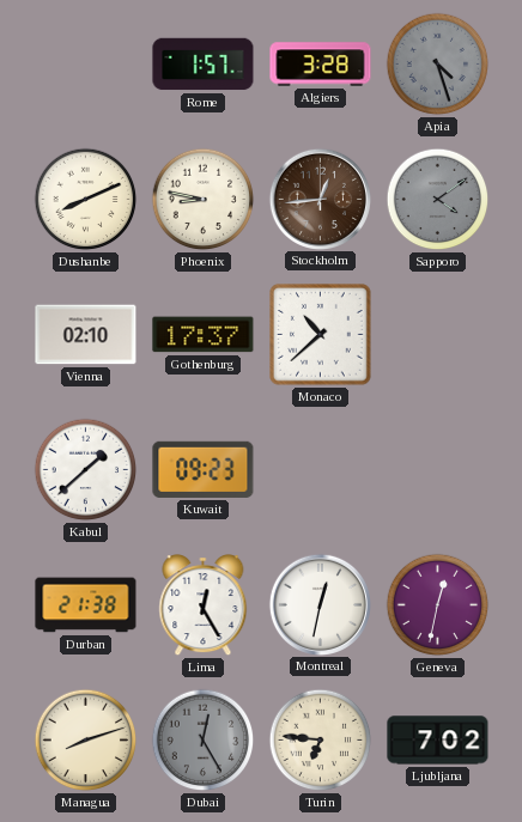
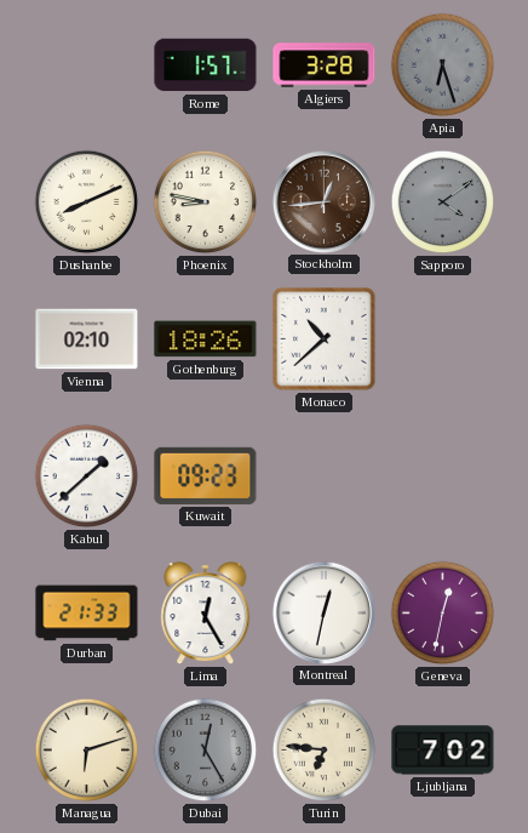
Apia: 4:27 -> 6:27 (443, 65)
Gothenburg: 17:37 -> 18:26 (206, 340)
Durban: 21:38 -> 21:33 (87, 614)
Managua: 8:12 -> 6:12 (87, 751)
